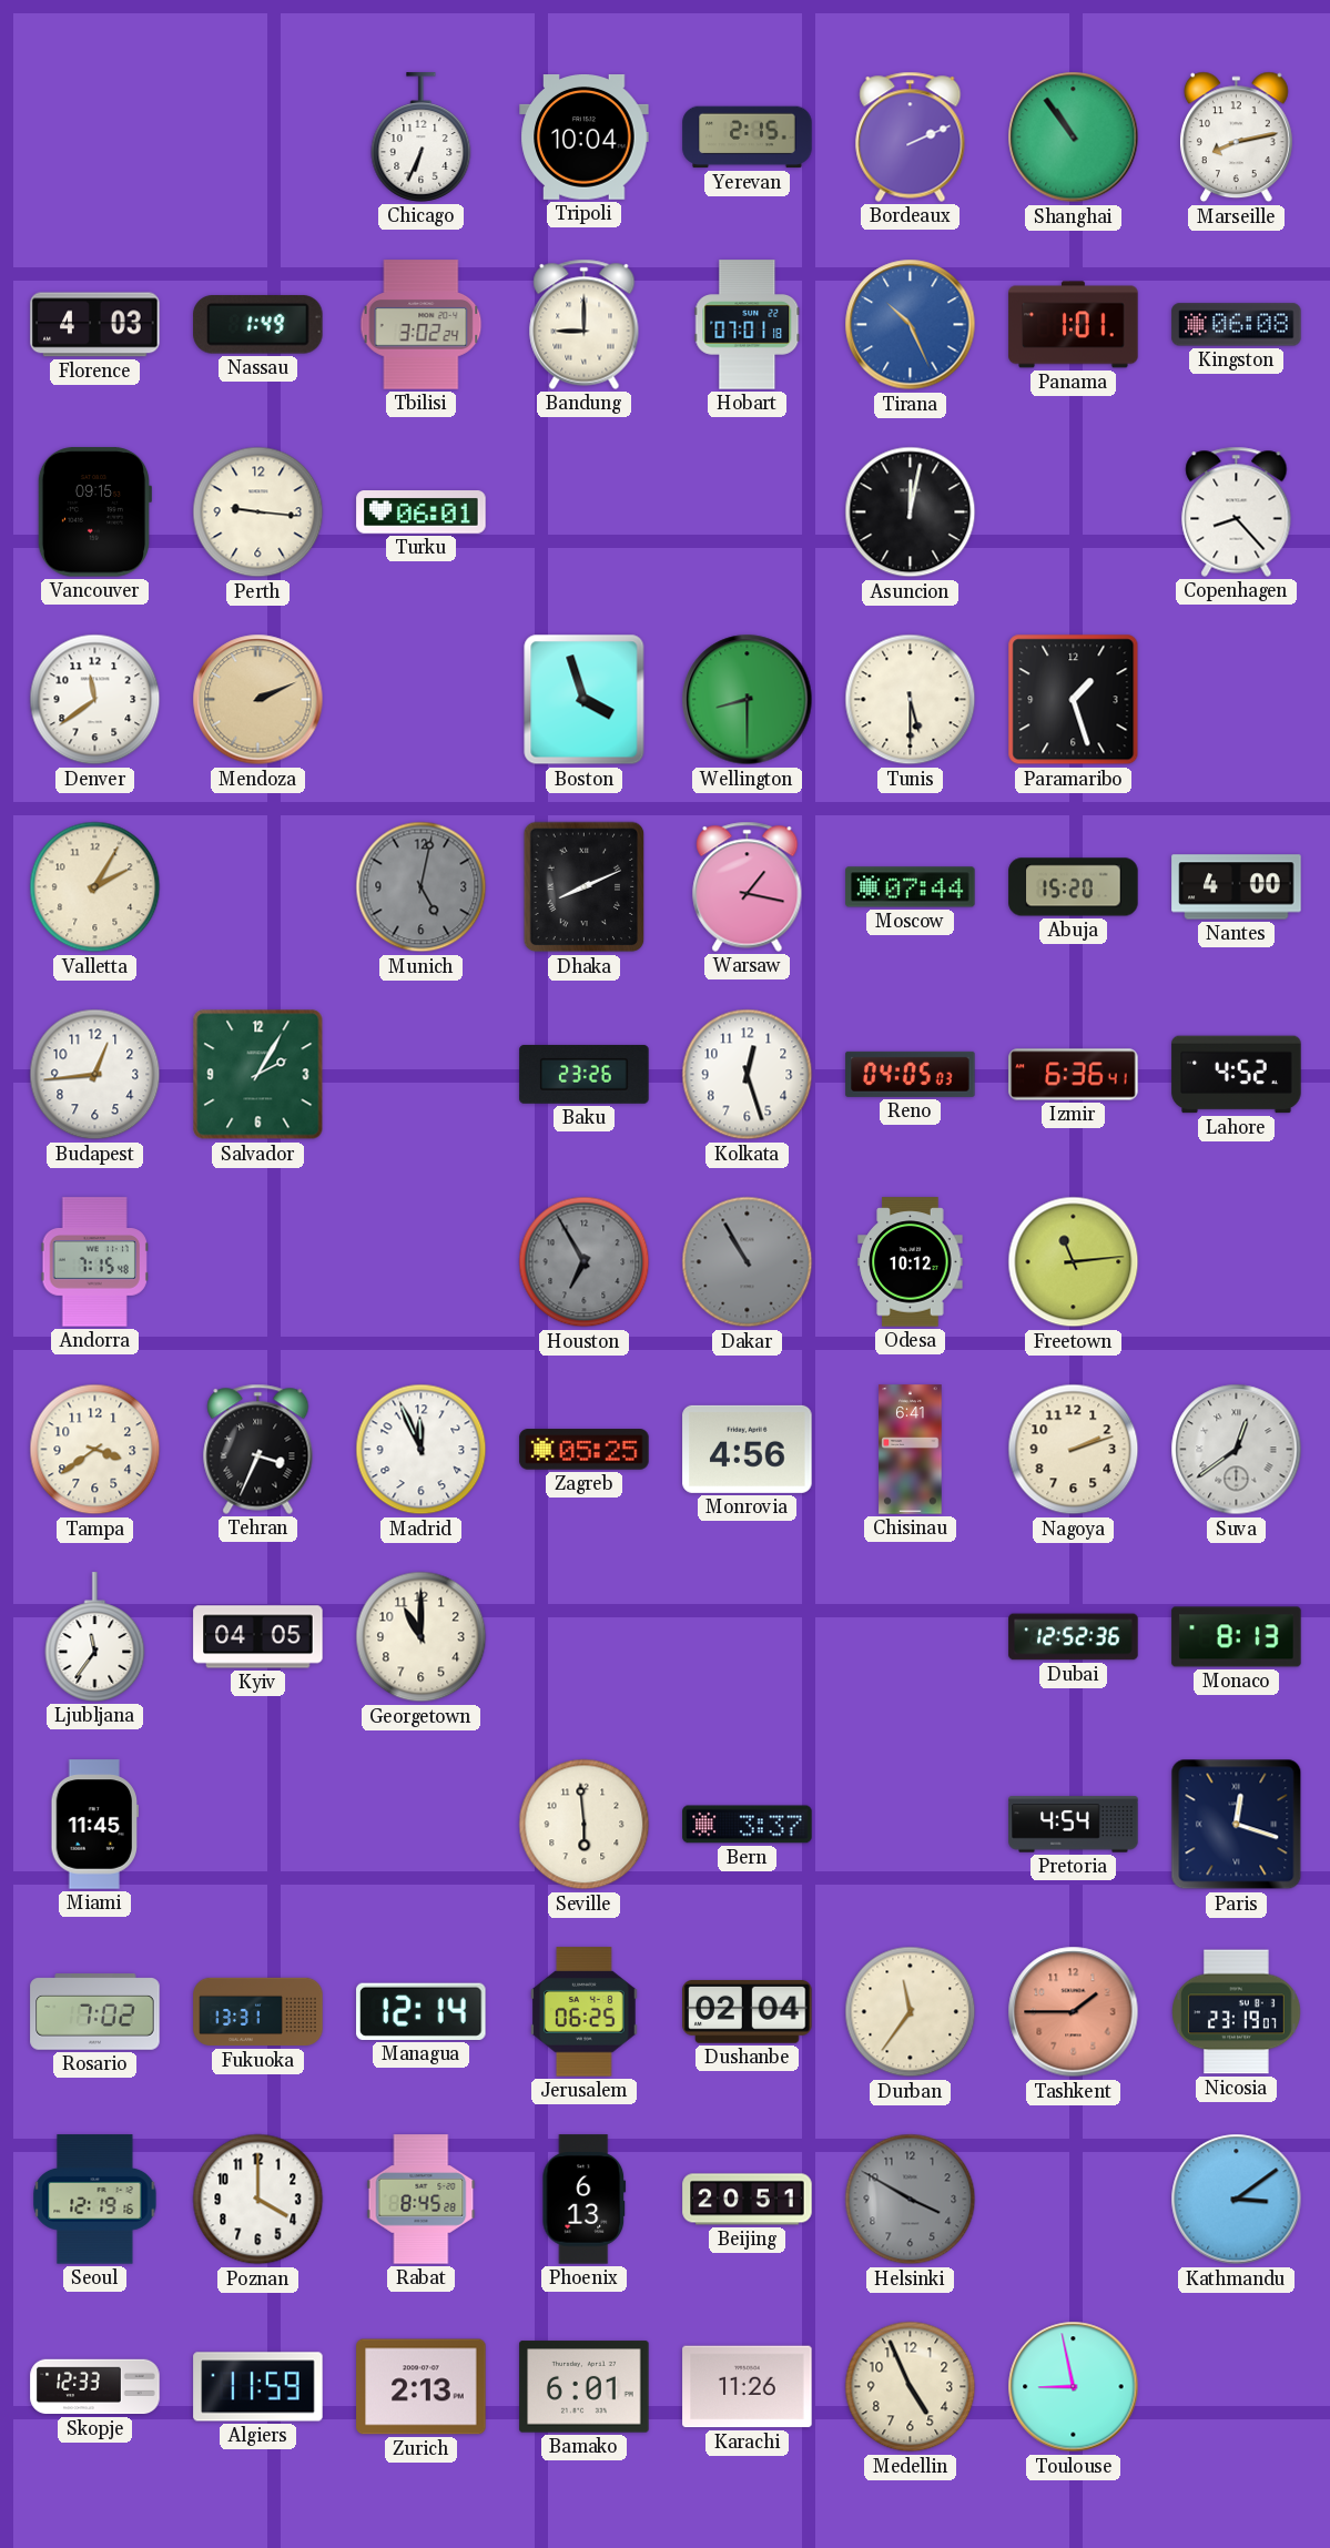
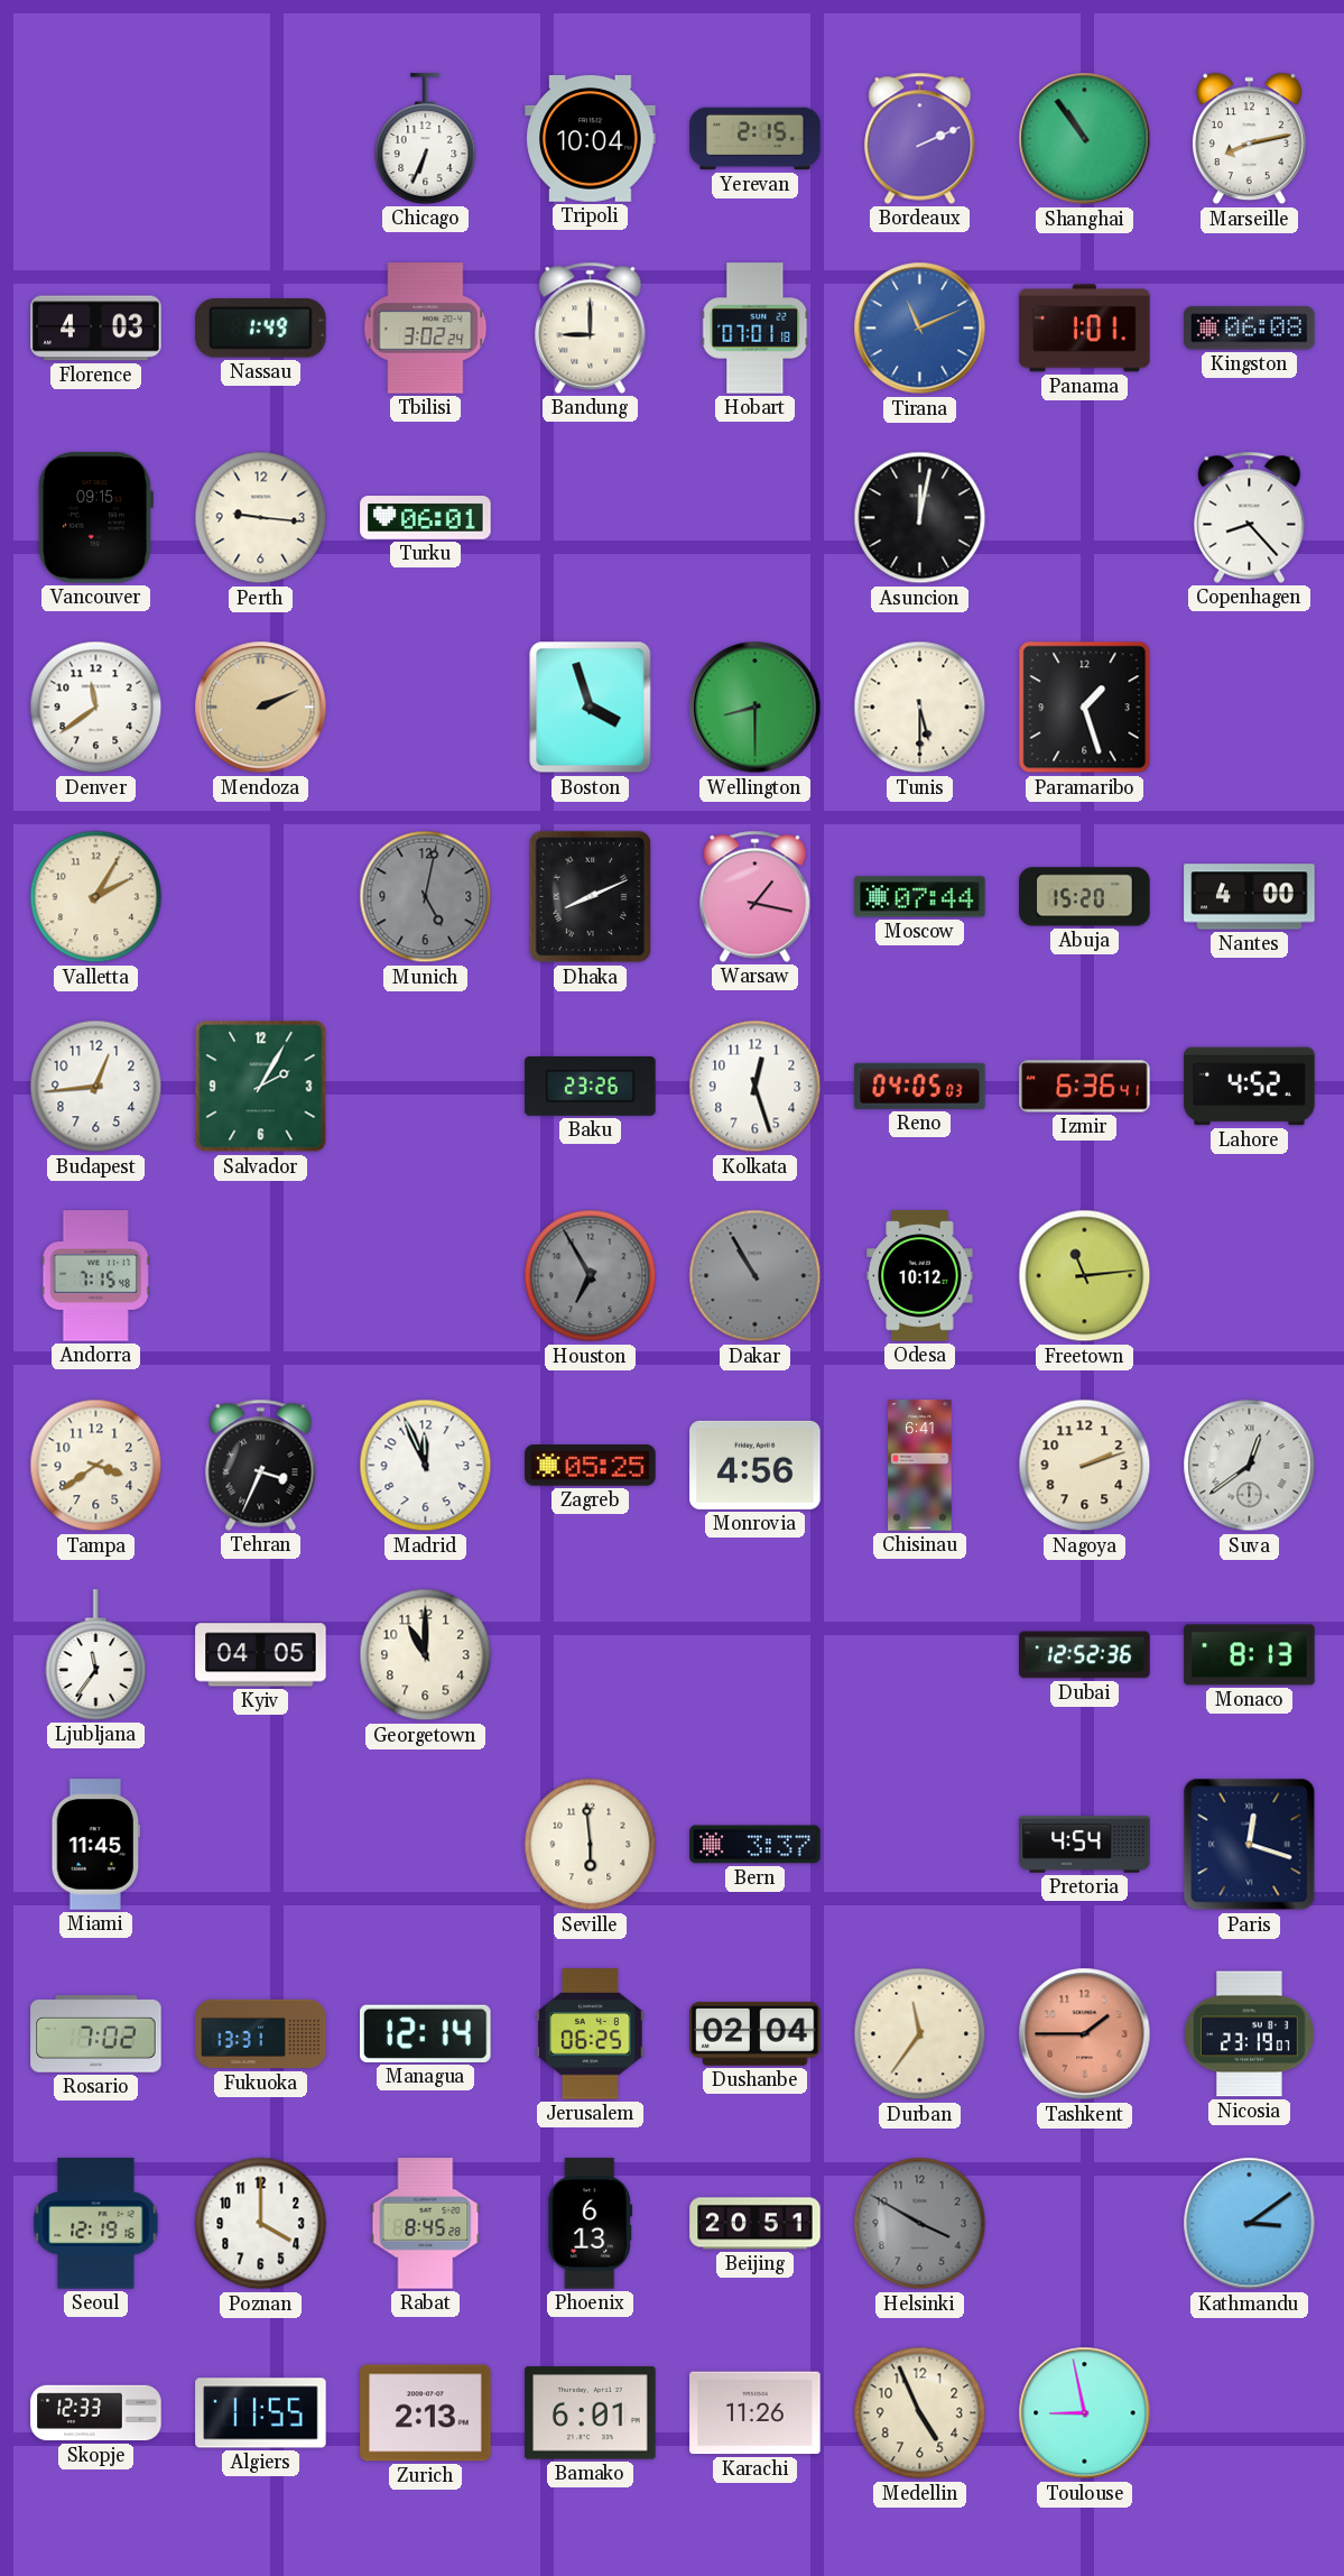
Tirana: 10:26 -> 11:11 (920, 329)
Algiers: 11:59 -> 11:55 (261, 2413)
